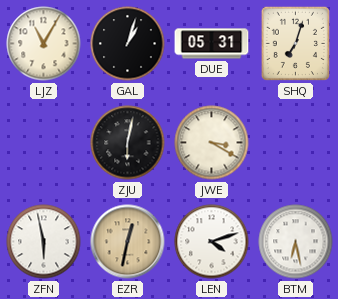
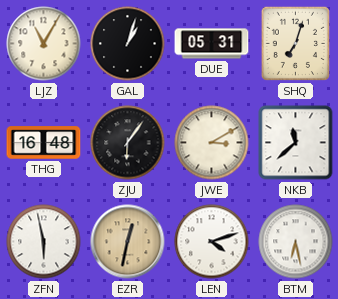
THG: none -> 16:48 (44, 143)
ZJU: 6:02 -> 6:06 (128, 143)
JWE: 3:20 -> 3:10 (212, 143)
NKB: none -> 11:38 (296, 143)
